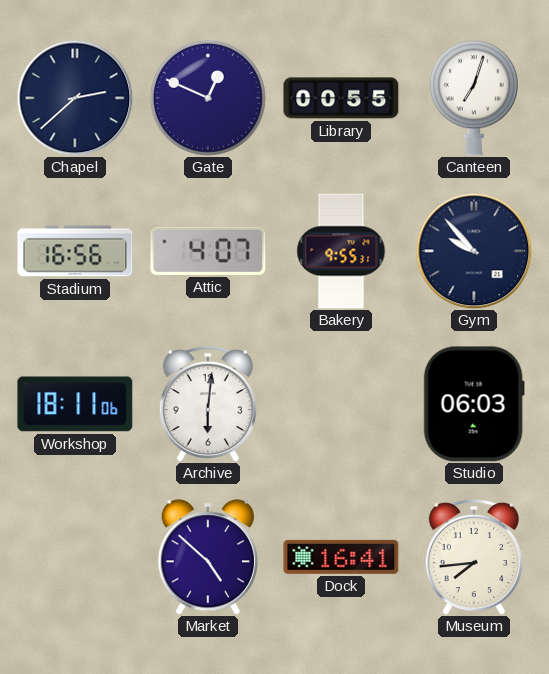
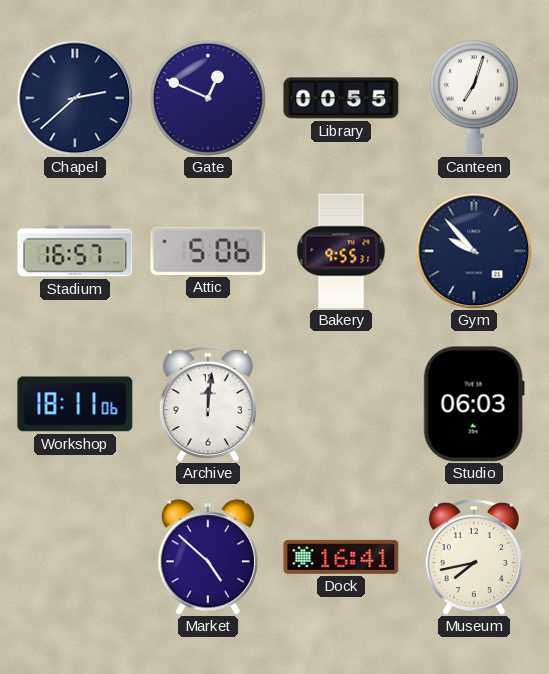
Stadium: 16:56 -> 16:57 (75, 251)
Attic: 4:07 -> 5:06 (208, 251)
Archive: 6:01 -> 12:01 (208, 404)
Museum: 7:44 -> 7:43 (474, 557)
